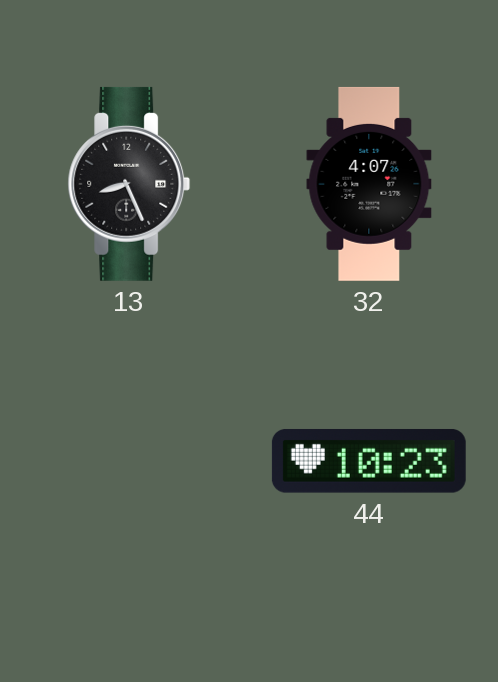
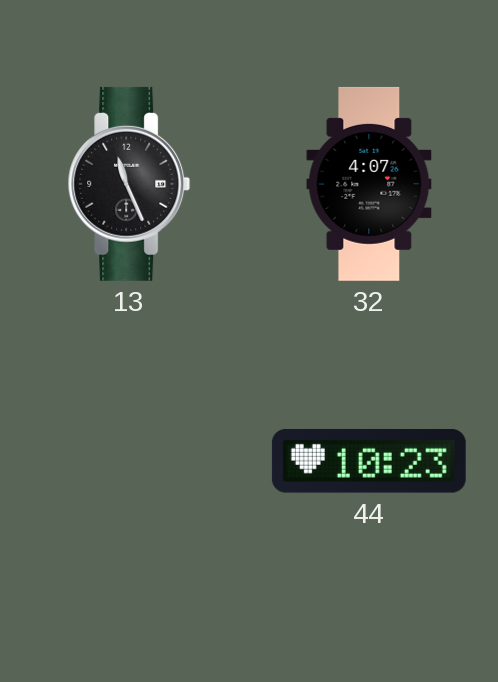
13: 8:26 -> 11:26 (129, 184)
